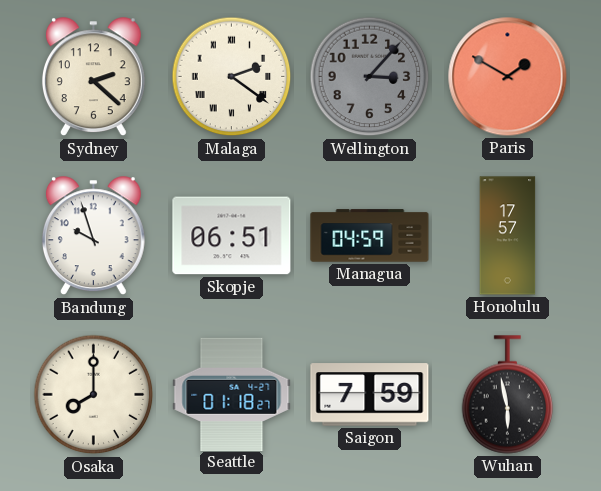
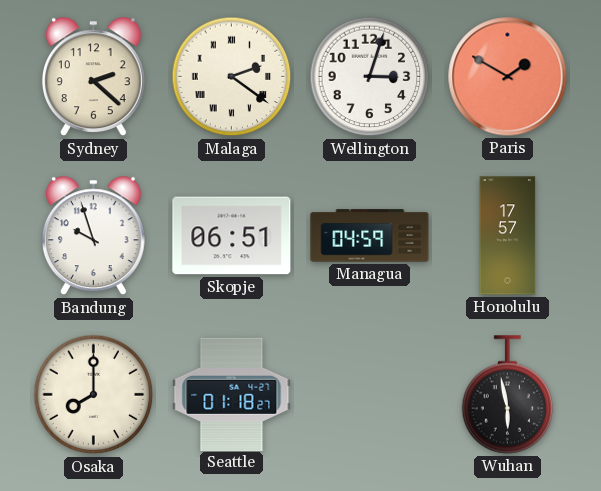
Wellington: 3:07 -> 3:03 (370, 77)
Wellington dial: grey -> white (370, 77)
Saigon: 7:59 -> none (370, 395)
